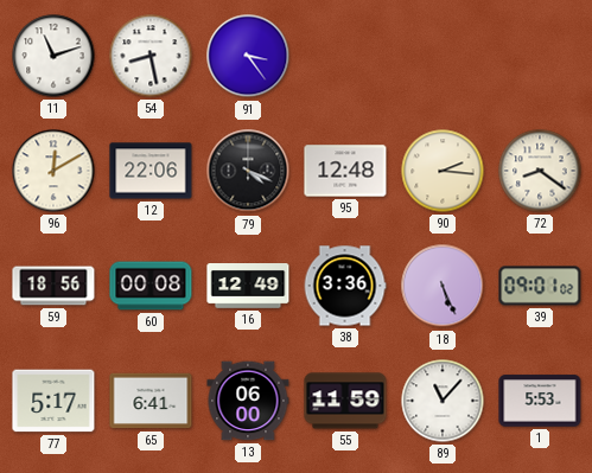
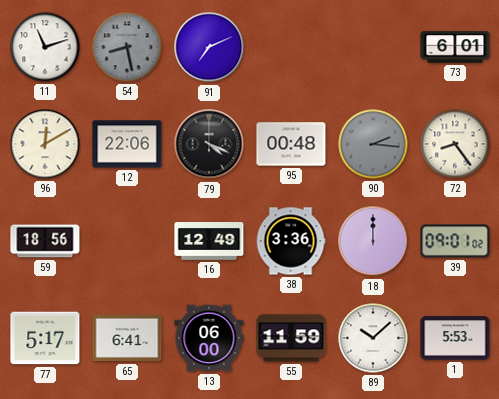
54 dial: white -> grey (127, 47)
91: 3:24 -> 7:11 (209, 47)
73: none -> 6:01 (455, 47)
95: 12:48 -> 00:48 (291, 144)
90 dial: cream -> grey (373, 144)
72: 8:21 -> 8:24 (455, 144)
60: 00:08 -> none (151, 286)
18: 5:26 -> 12:00 (373, 241)
89: 11:07 -> 10:08 (373, 338)
